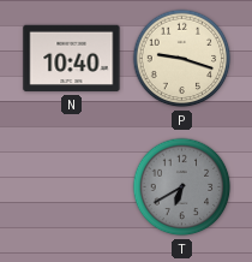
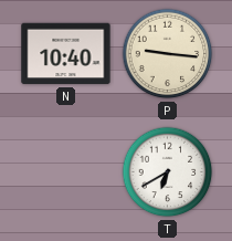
P: 9:18 -> 9:16 (168, 54)
T dial: grey -> white (168, 172)
